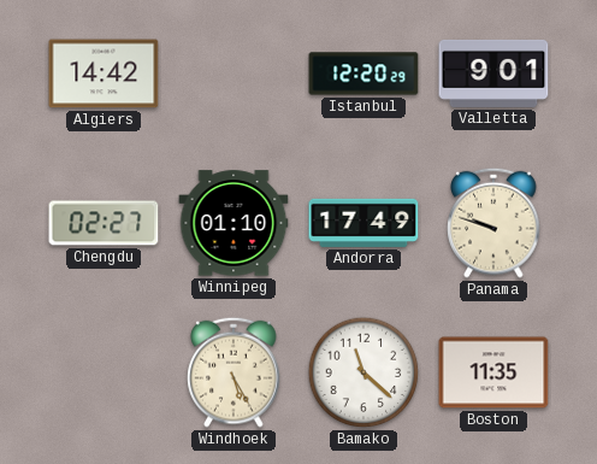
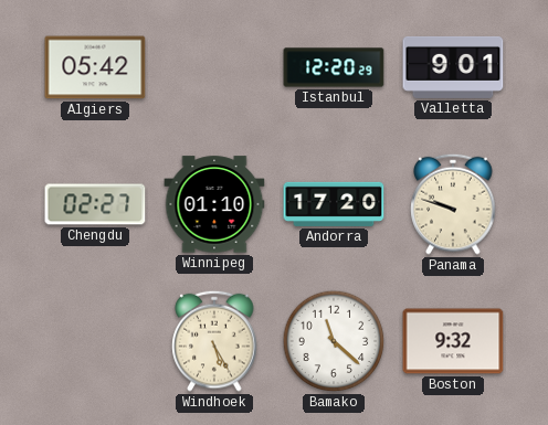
Algiers: 14:42 -> 05:42 (95, 67)
Andorra: 17:49 -> 17:20 (334, 204)
Boston: 11:35 -> 9:32 (453, 341)
